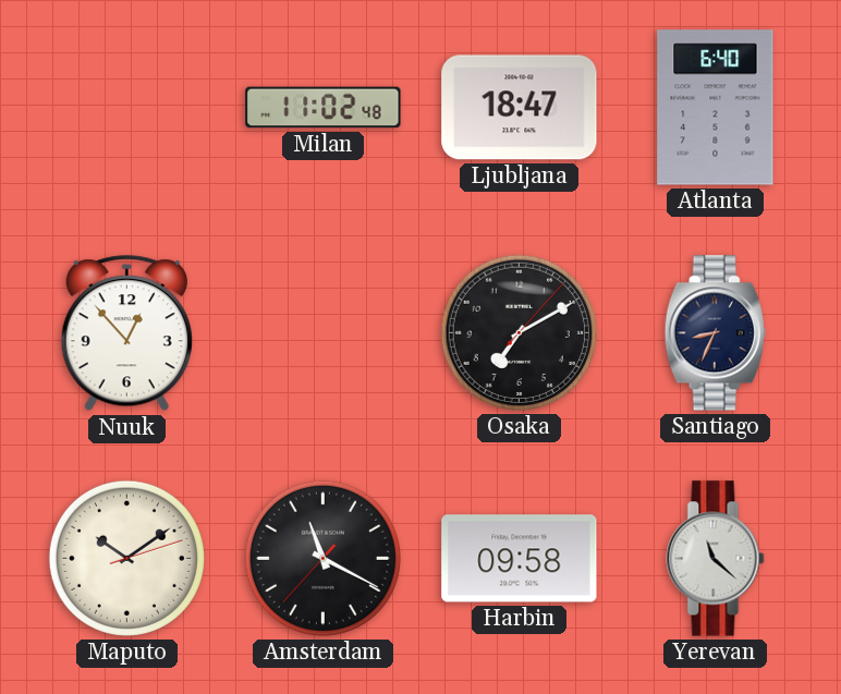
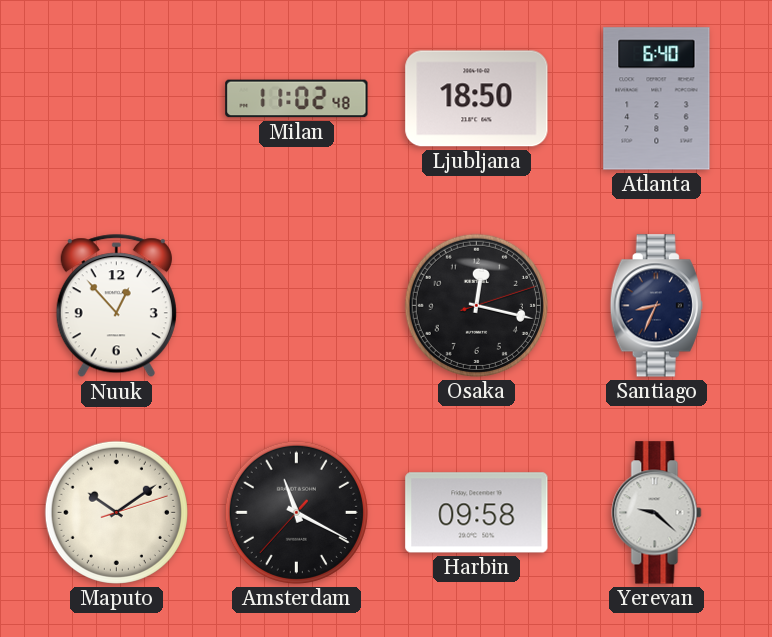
Ljubljana: 18:47 -> 18:50 (477, 99)
Osaka: 7:10 -> 12:17 (476, 305)
Yerevan: 11:22 -> 9:22 (657, 513)
